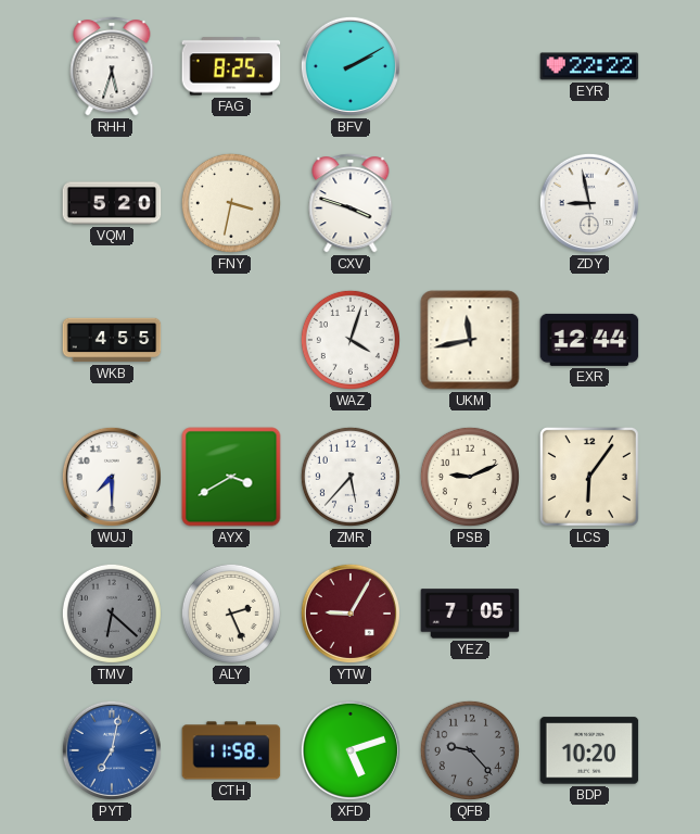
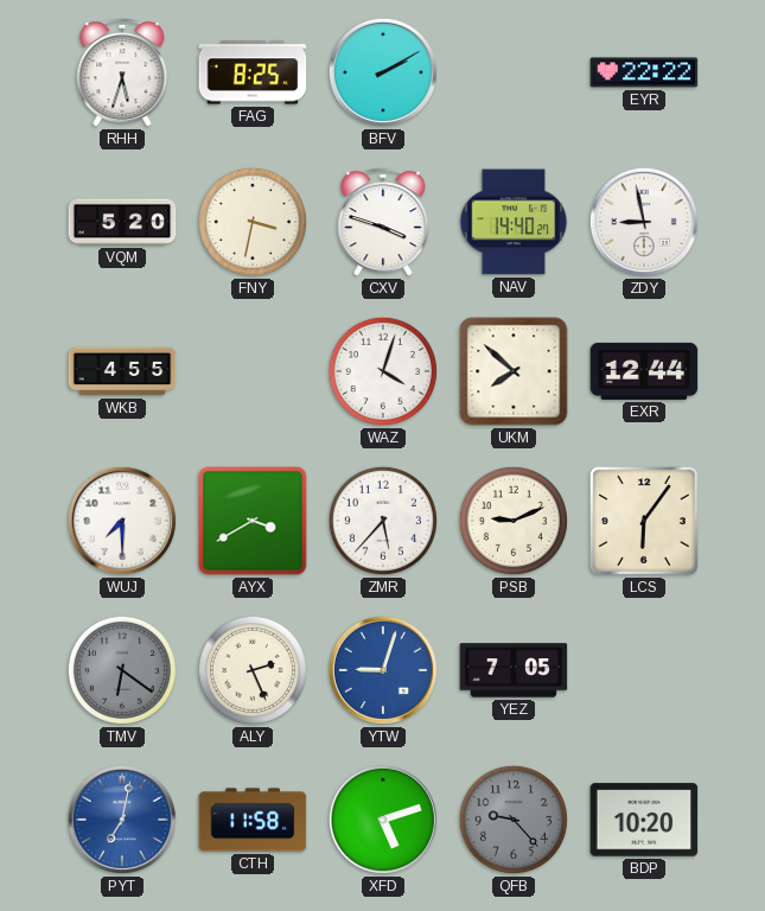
NAV: none -> 14:40 (514, 222)
UKM: 11:43 -> 7:52 (514, 371)
TMV: 6:22 -> 6:21 (122, 670)
YTW: 9:05 -> 9:03 (383, 670)
YTW dial: burgundy -> blue (383, 670)
